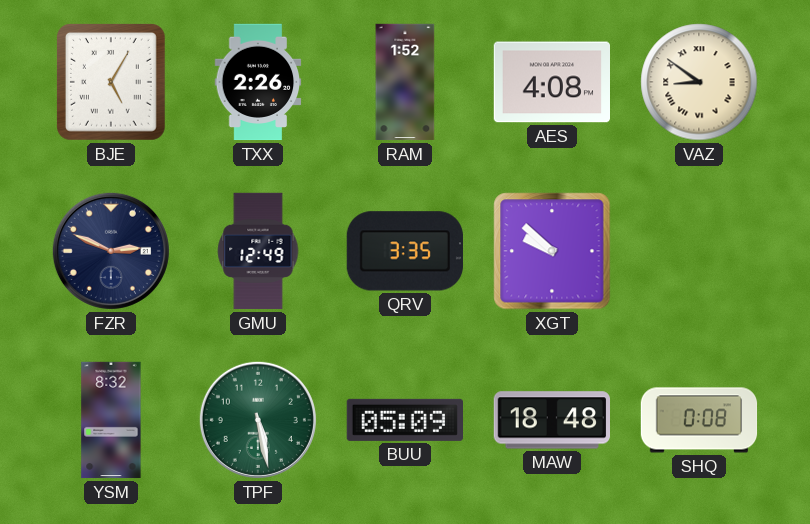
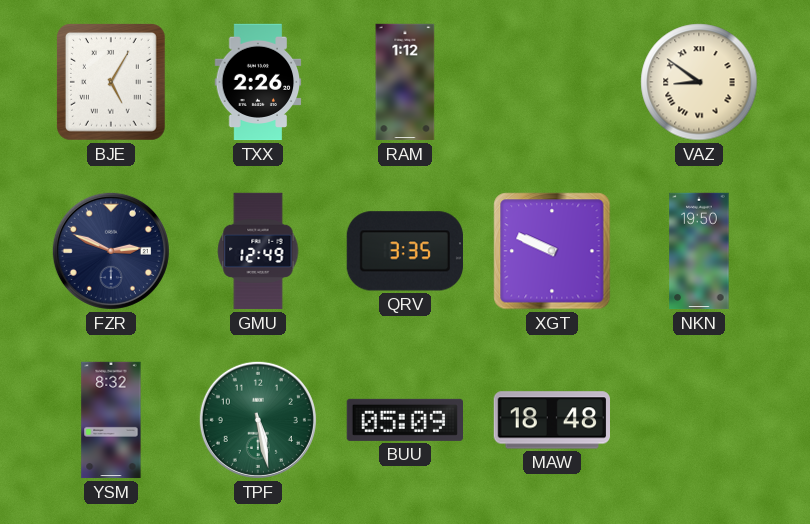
RAM: 1:52 -> 1:12 (405, 82)
AES: 4:08 -> none (551, 82)
XGT: 9:52 -> 9:49 (552, 251)
NKN: none -> 19:50 (699, 251)
SHQ: 0:08 -> none (699, 420)
